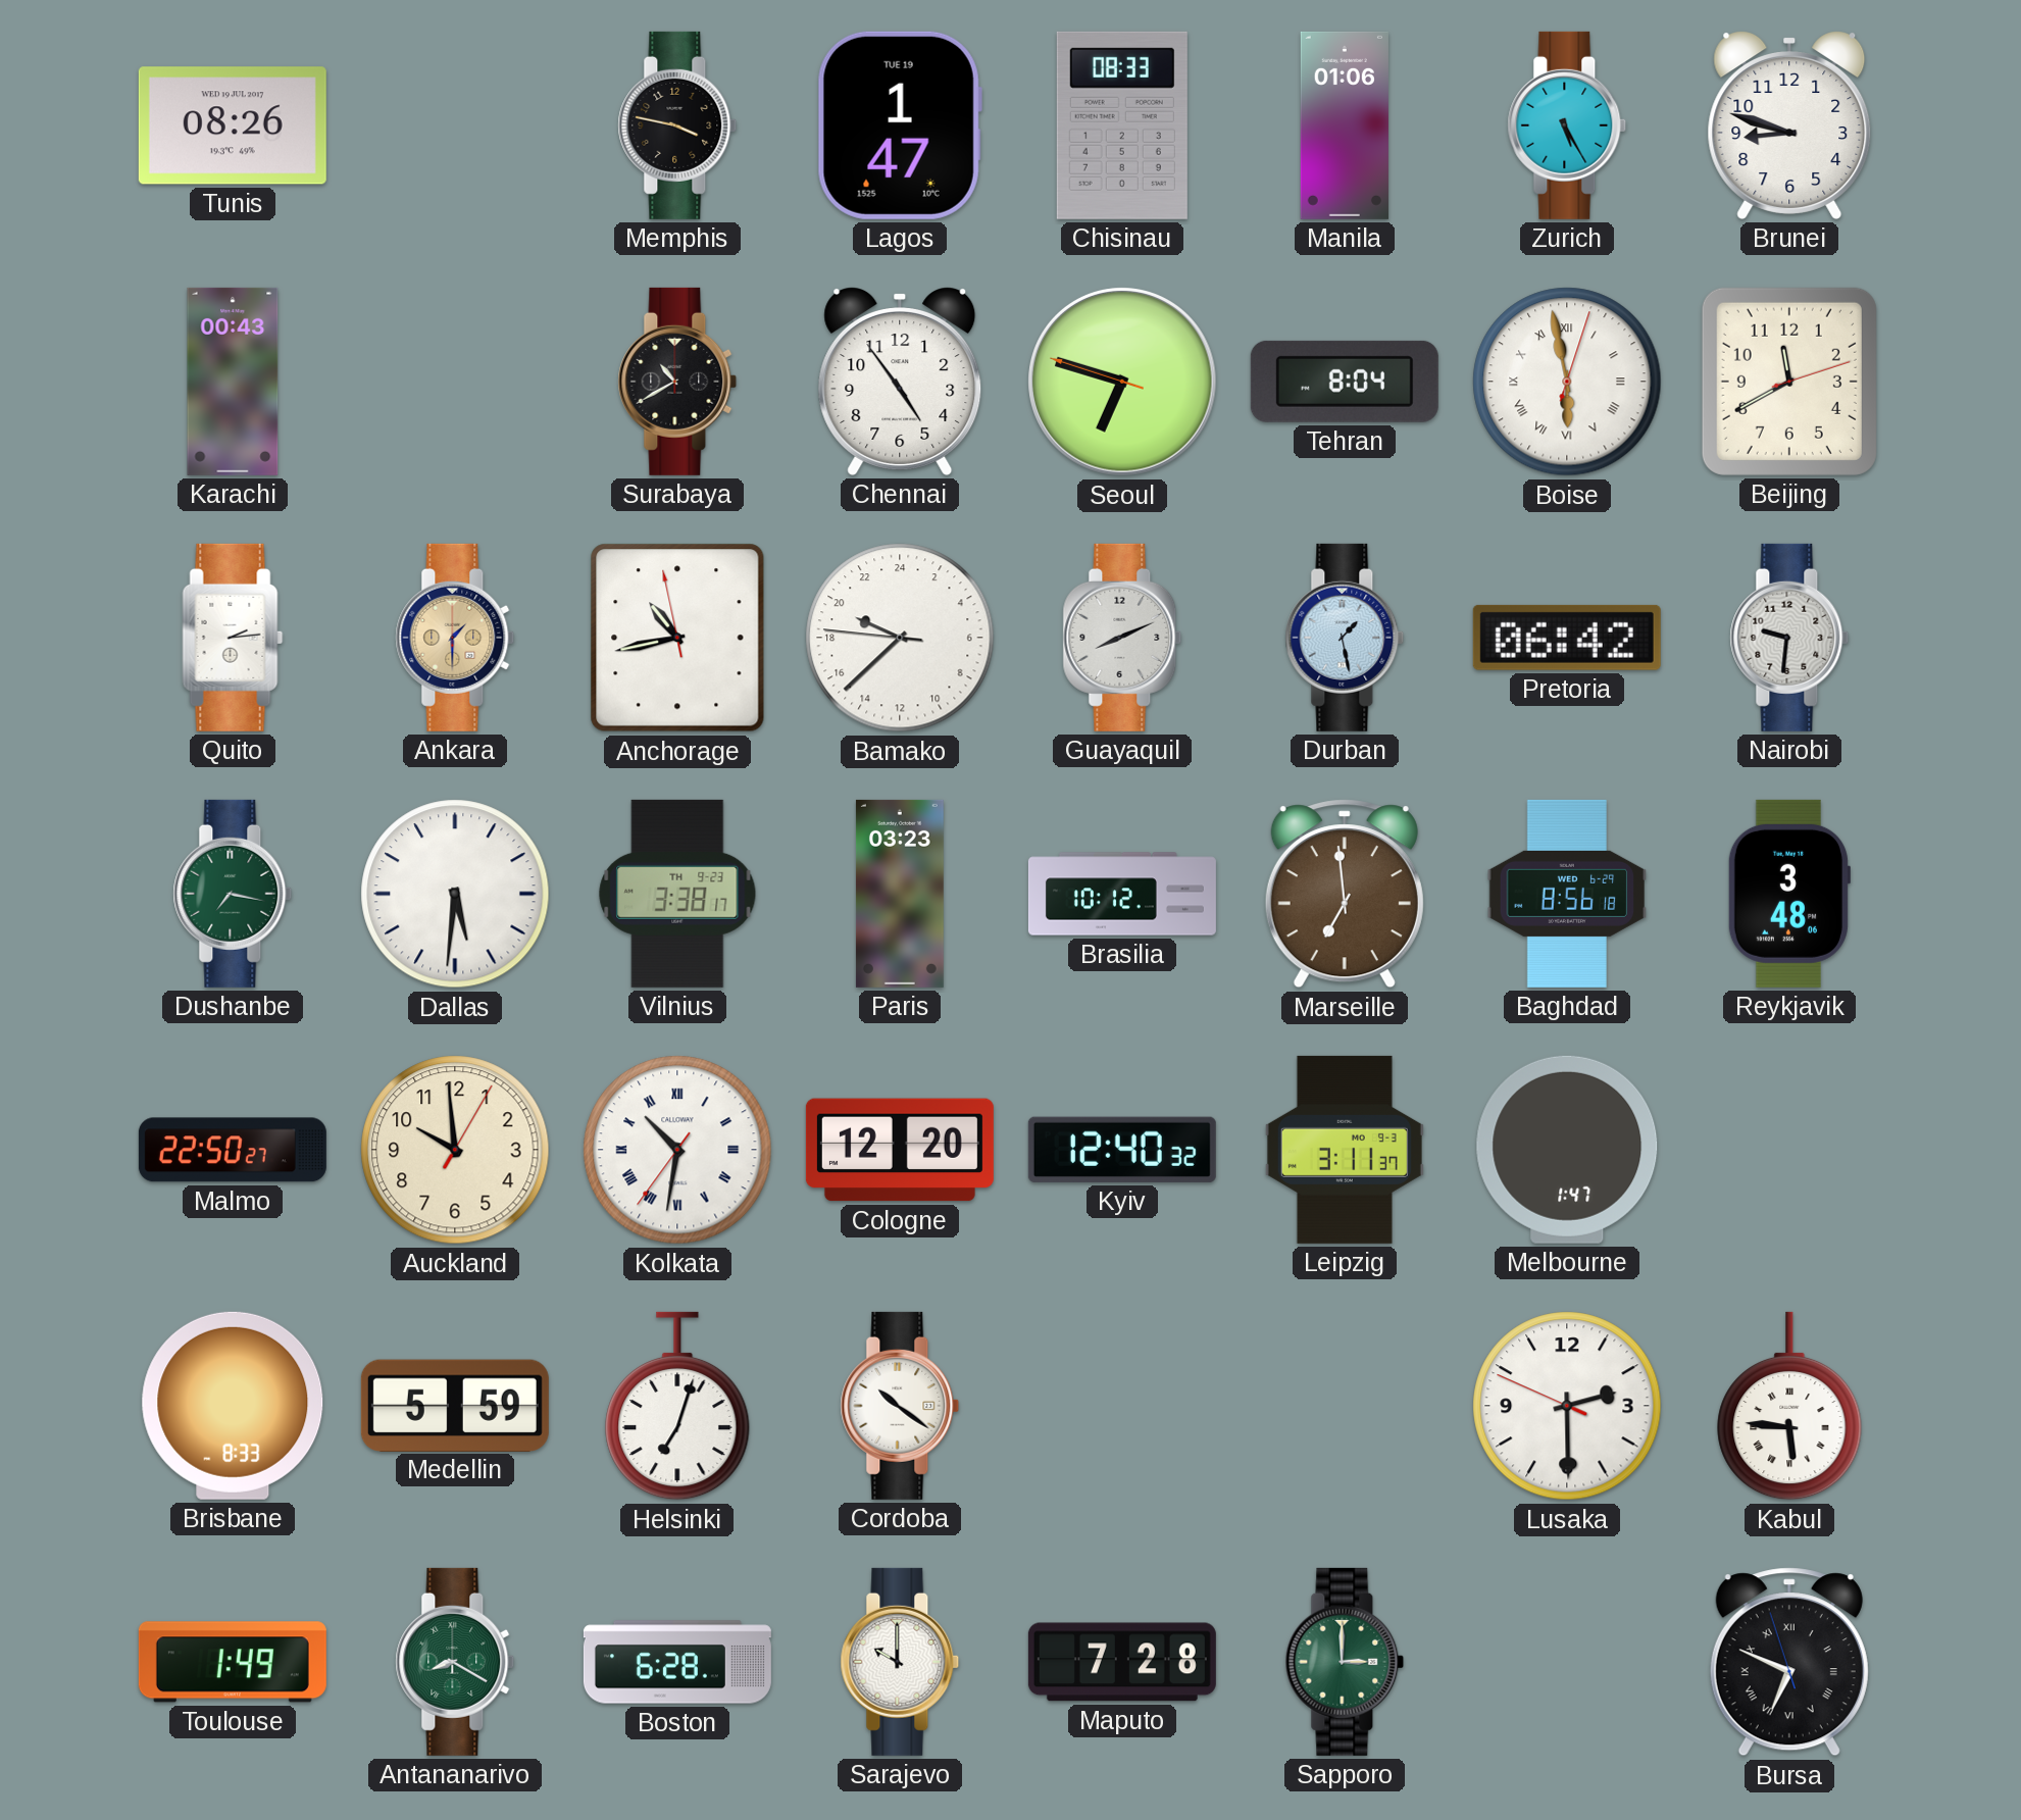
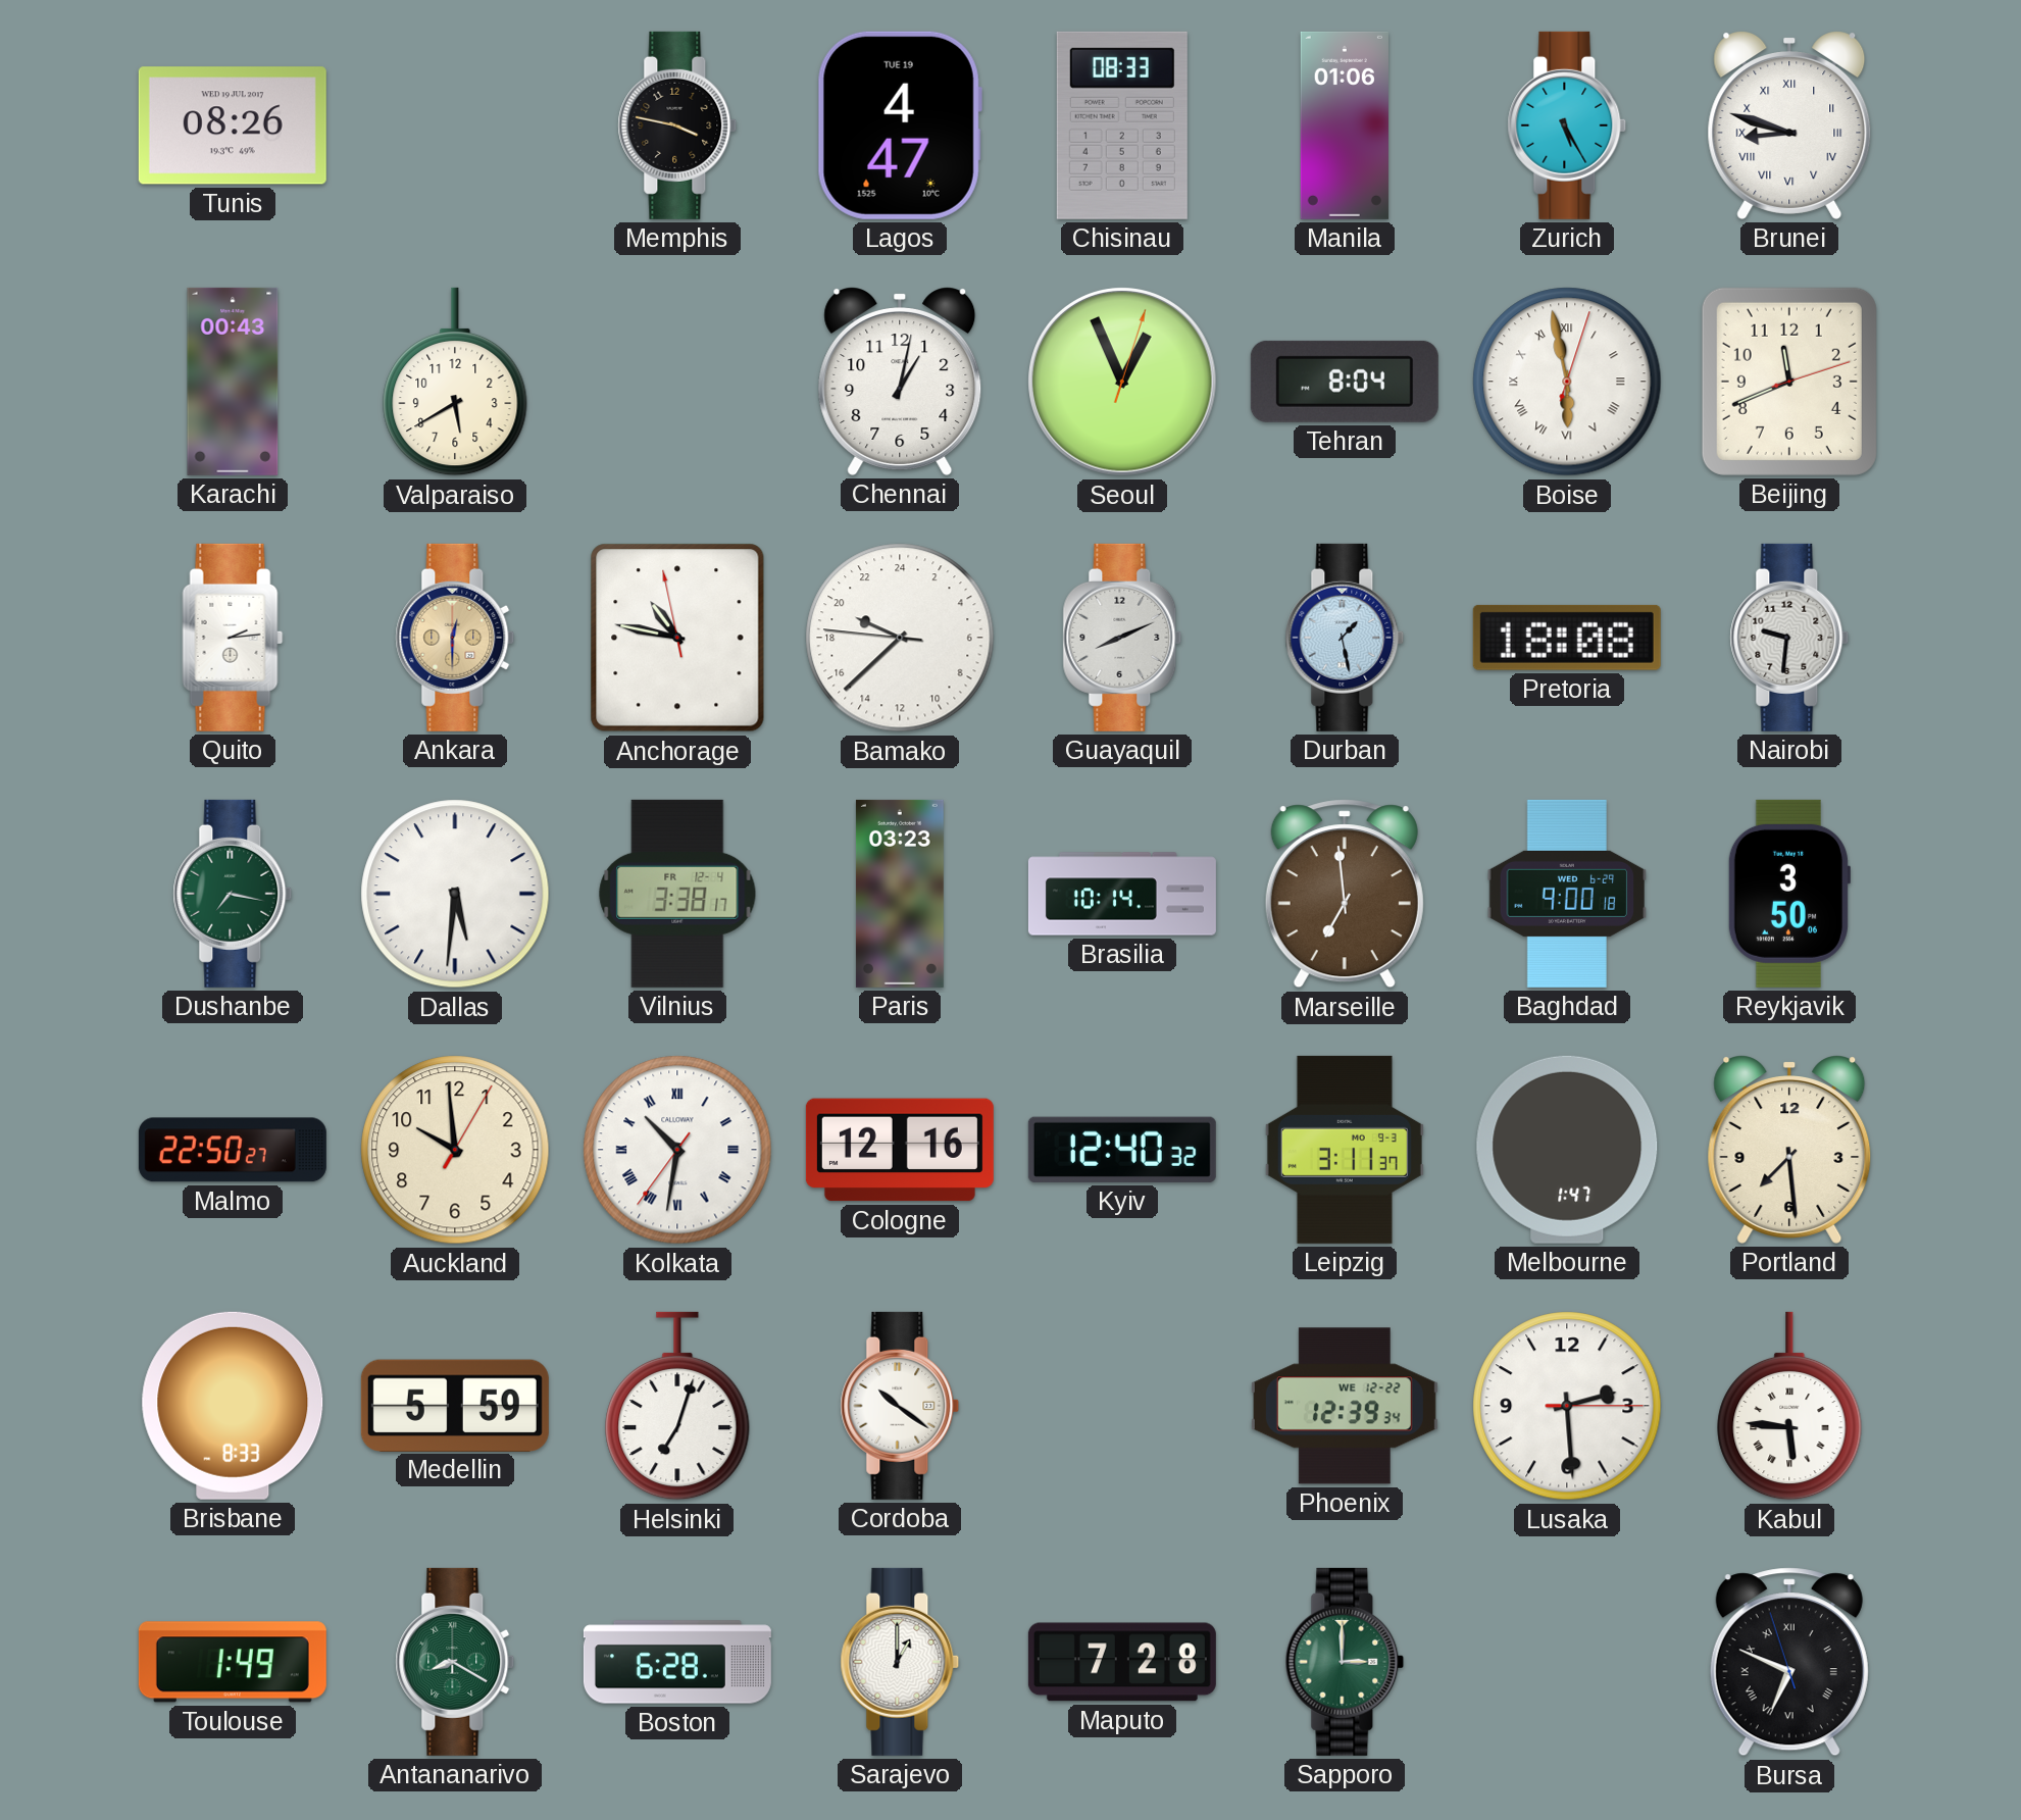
Lagos: 1:47 -> 4:47 (900, 125)
Brunei numerals: Arabic -> Roman (1789, 125)
Valparaiso: none -> 5:40 (455, 382)
Surabaya: 10:40 -> none (677, 382)
Chennai: 4:54 -> 1:02 (900, 382)
Seoul: 6:47 -> 12:56 (1122, 382)
Beijing: 11:40 -> 11:41 (1789, 382)
Ankara: 1:30 -> 12:30 (455, 638)
Anchorage: 10:42 -> 10:46 (677, 638)
Pretoria: 06:42 -> 18:08 (1567, 638)
Vilnius date: TH 9-23 -> FR 12-4 (677, 894)
Brasilia: 10:12 -> 10:14 (1122, 894)
Baghdad: 8:56 -> 9:00 (1567, 894)
Reykjavik: 3:48 -> 3:50 (1788, 894)
Cologne: 12:20 -> 12:16 (900, 1150)
Portland: none -> 7:29 (1789, 1150)
Phoenix: none -> 12:39 (1345, 1406)
Lusaka: 2:29:49 -> 2:29:15 (1567, 1406)
Sarajevo: 10:00 -> 1:00 (900, 1662)
